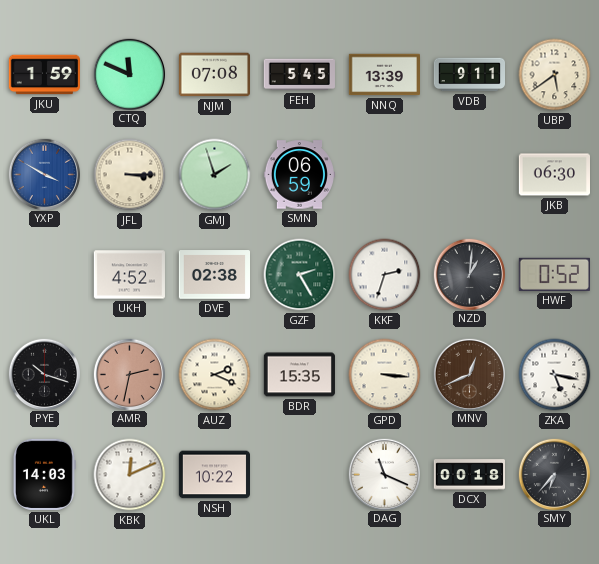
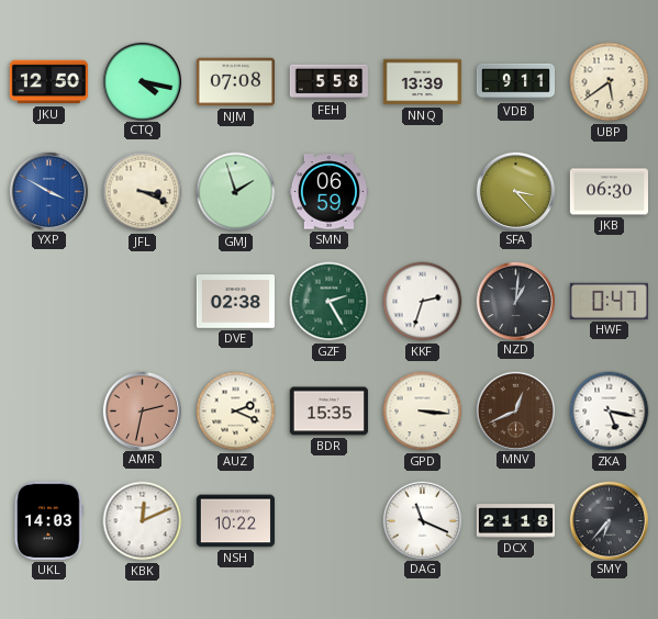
JKU: 1:59 -> 12:50 (48, 82)
CTQ: 11:49 -> 4:17 (142, 81)
FEH: 5:45 -> 5:58 (328, 82)
JFL: 3:15 -> 3:19 (143, 192)
SFA: none -> 3:23 (515, 191)
UKH: 4:52 -> none (129, 275)
HWF: 0:52 -> 0:47 (609, 301)
PYE: 10:18 -> none (44, 374)
DCX: 00:18 -> 21:18 (515, 521)
